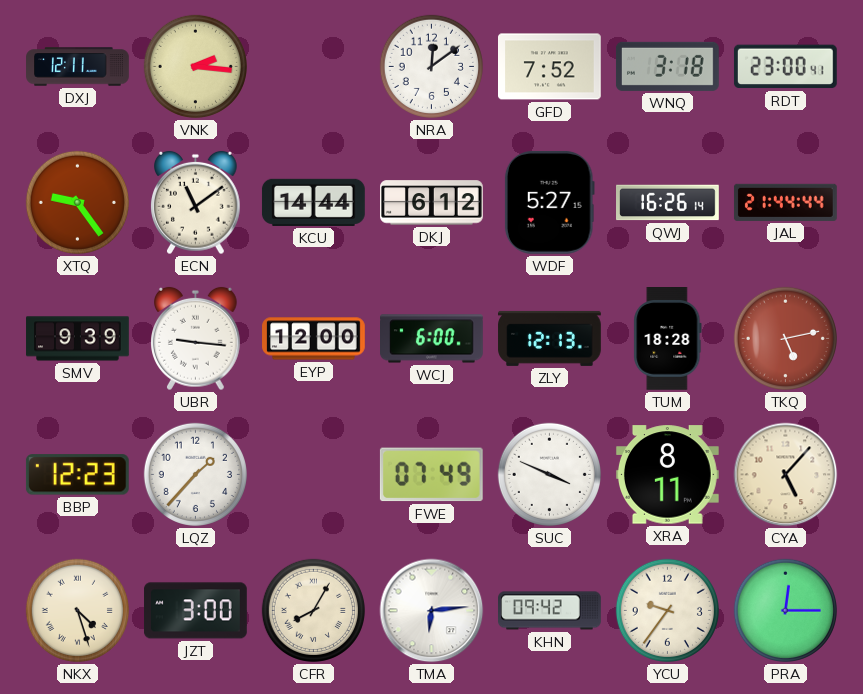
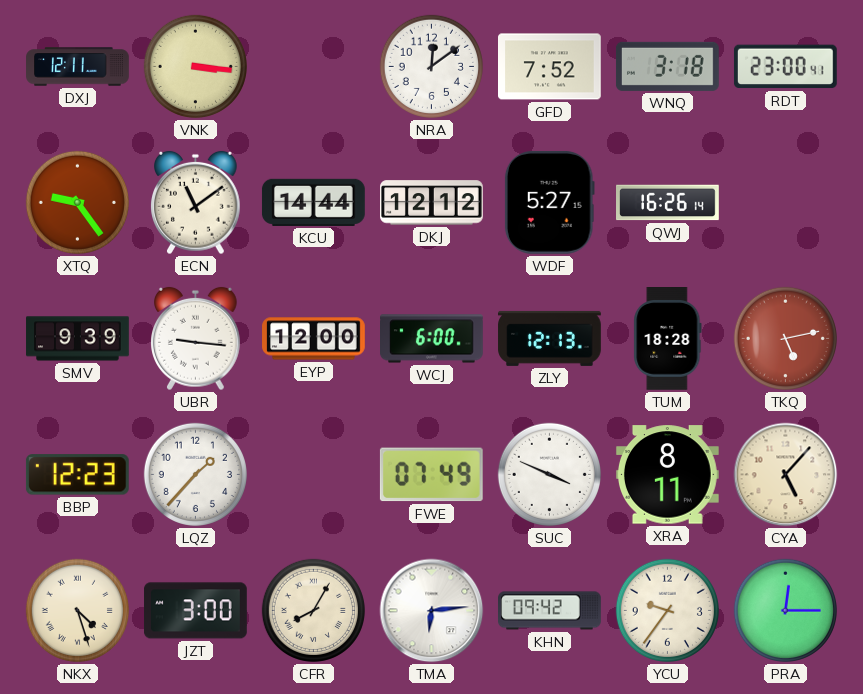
VNK: 2:16 -> 3:16 (195, 66)
DKJ: 6:12 -> 12:12 (432, 203)
JAL: 21:44 -> none (786, 202)
